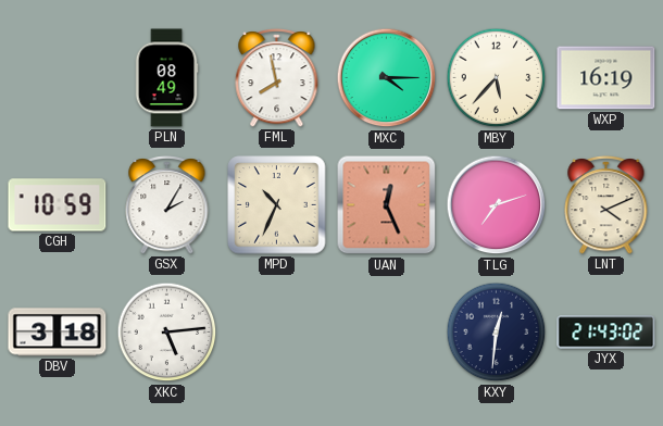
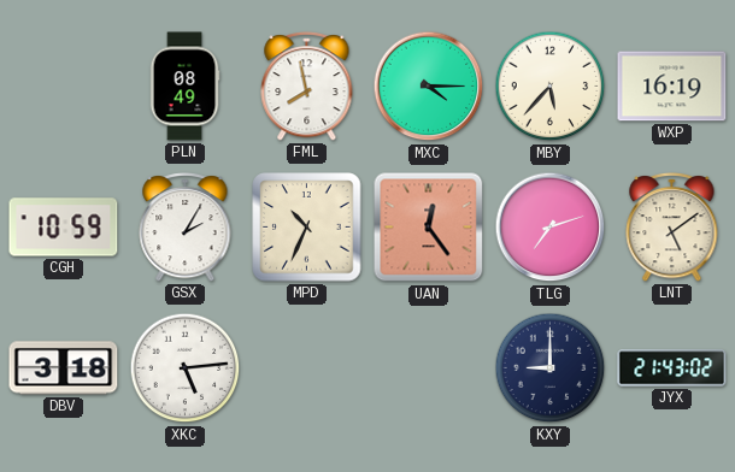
UAN: 12:26 -> 12:24 (429, 228)
LNT: 4:11 -> 5:09 (672, 228)
KXY: 12:31 -> 9:00 (551, 368)
